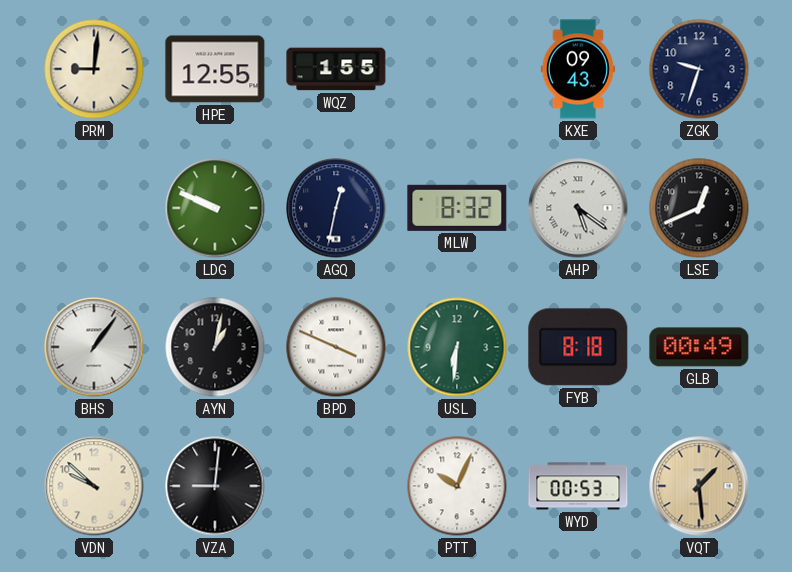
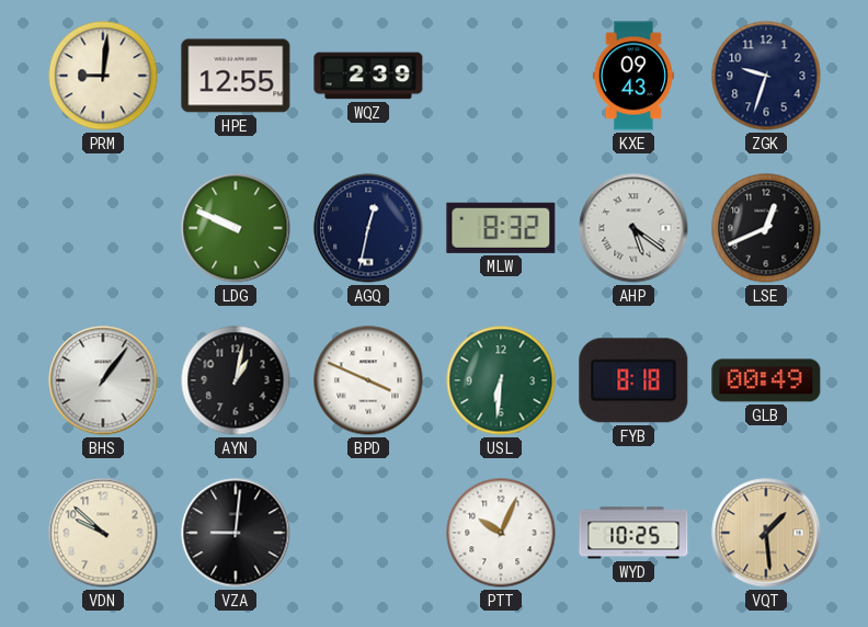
WQZ: 1:55 -> 2:39 (368, 76)
WYD: 00:53 -> 10:25 (633, 533)
